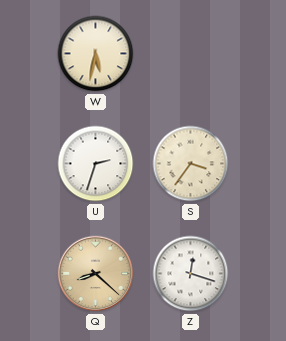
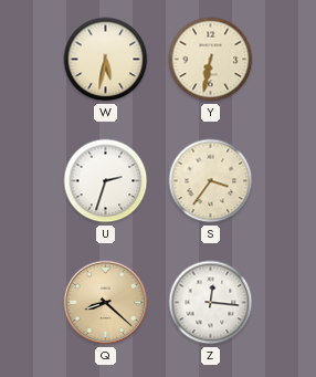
Y: none -> 6:32 (211, 60)
Z: 12:18 -> 12:16 (211, 303)
